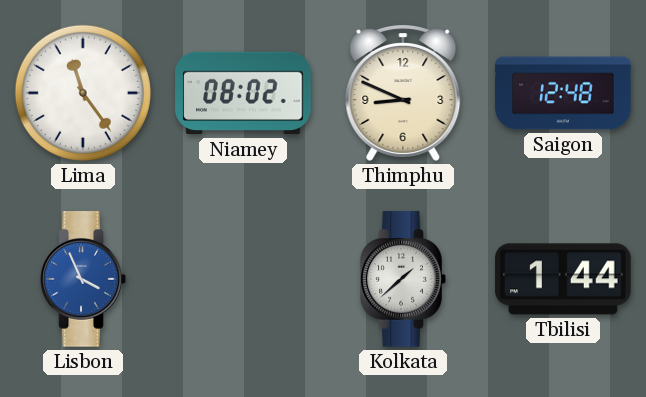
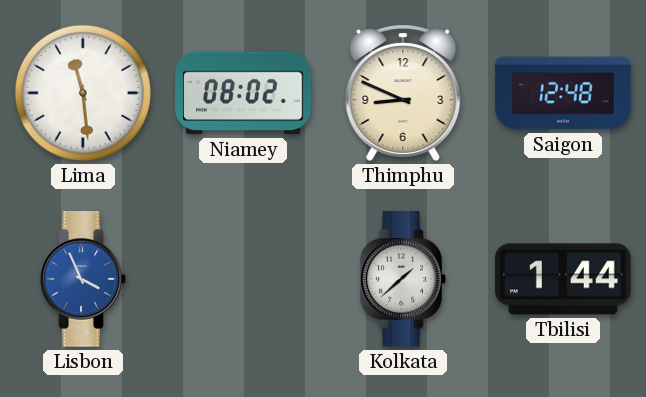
Lima: 11:24 -> 11:29 (83, 93)
